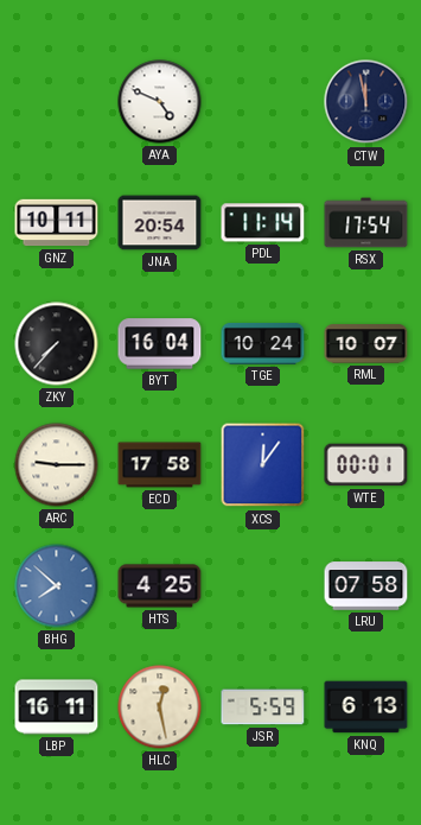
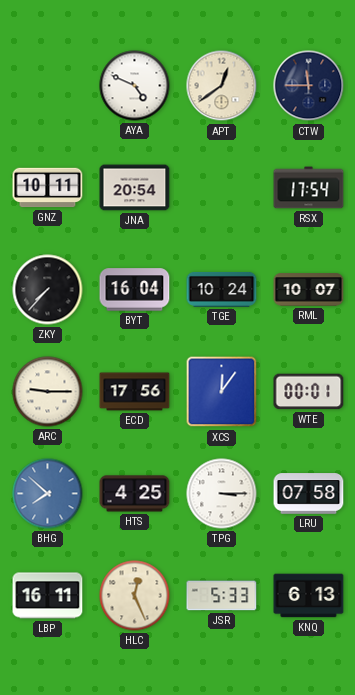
APT: none -> 12:39 (222, 86)
CTW: 11:58 -> 11:45 (309, 86)
PDL: 11:14 -> none (263, 223)
ECD: 17:58 -> 17:56 (135, 392)
TPG: none -> 3:15 (222, 494)
HLC: 12:28 -> 12:26 (135, 596)
JSR: 5:59 -> 5:33 (222, 596)
